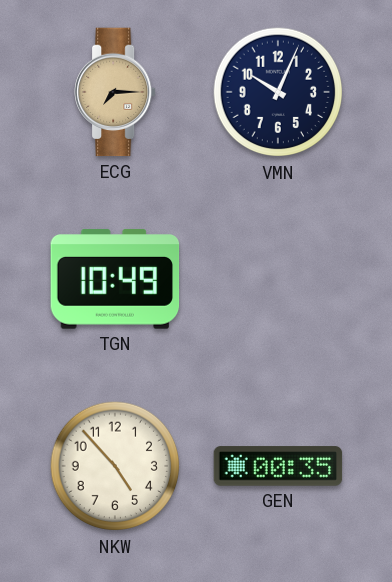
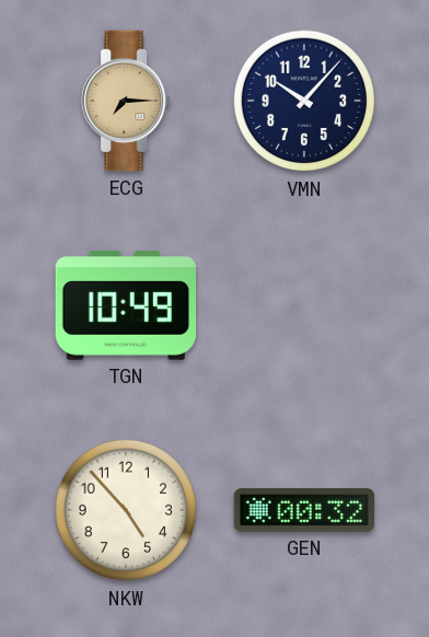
VMN: 10:04 -> 10:07 (304, 101)
GEN: 00:35 -> 00:32 (304, 510)
